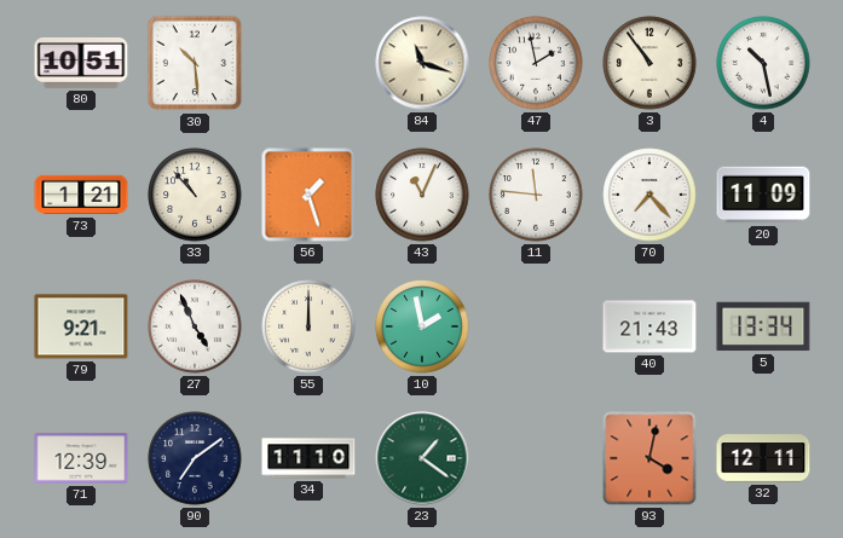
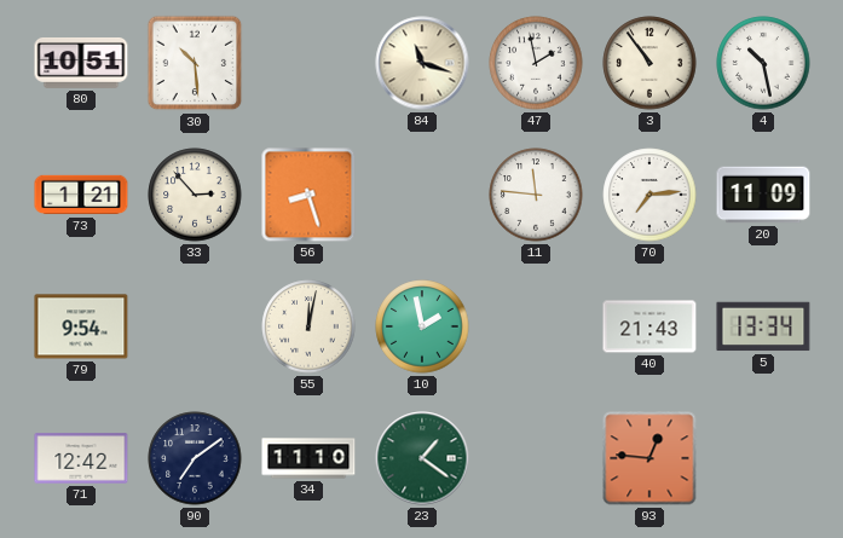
33: 10:53 -> 2:53 (195, 195)
56: 1:27 -> 8:27 (308, 195)
43: 11:04 -> none (422, 195)
70: 7:23 -> 7:14 (649, 195)
79: 9:21 -> 9:54 (81, 326)
27: 4:56 -> none (195, 326)
55: 12:00 -> 12:02 (308, 326)
71: 12:39 -> 12:42 (81, 458)
93: 4:02 -> 12:46 (649, 458)
32: 12:11 -> none (763, 458)
